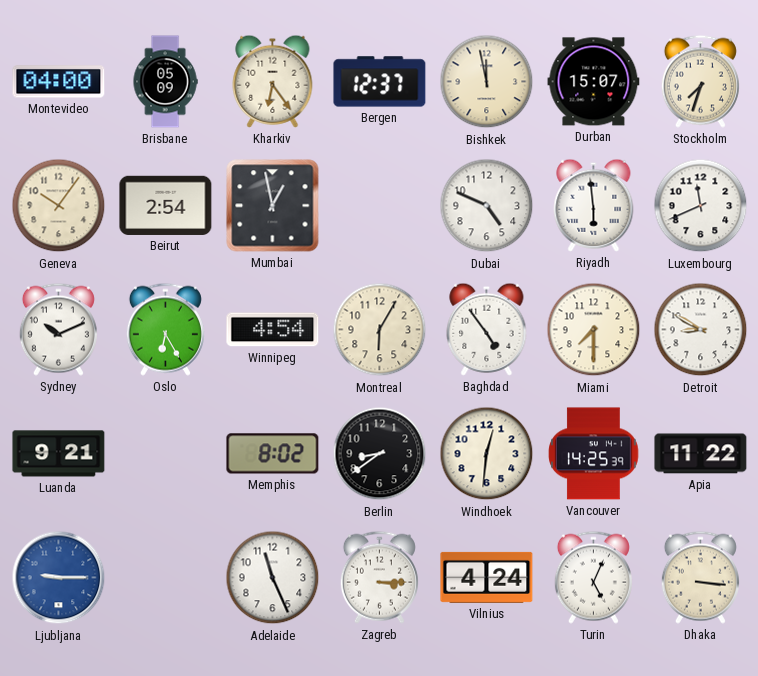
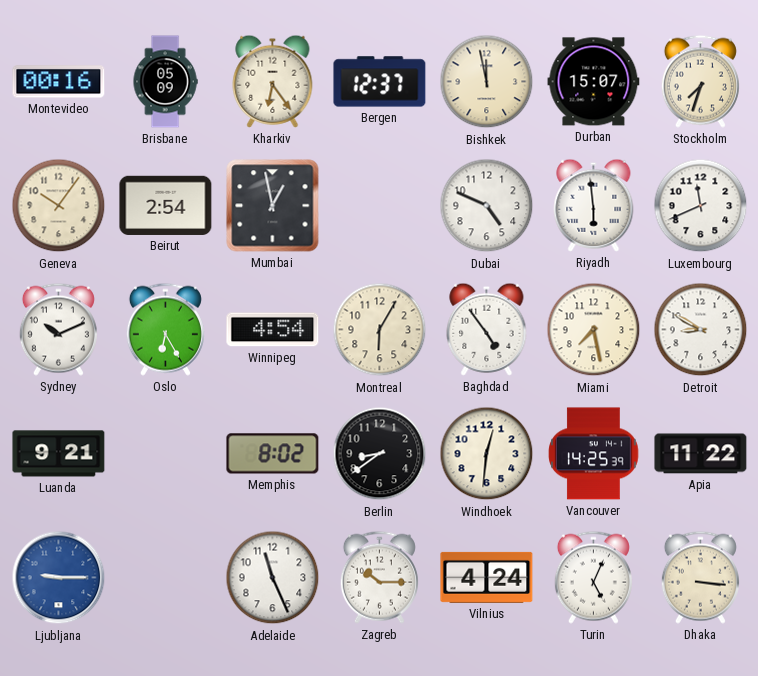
Montevideo: 04:00 -> 00:16 (59, 82)
Miami: 7:30 -> 7:28 (594, 330)
Zagreb: 3:15 -> 10:15 (379, 577)
